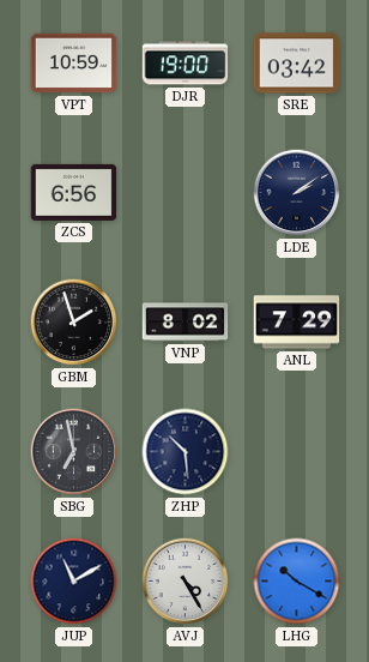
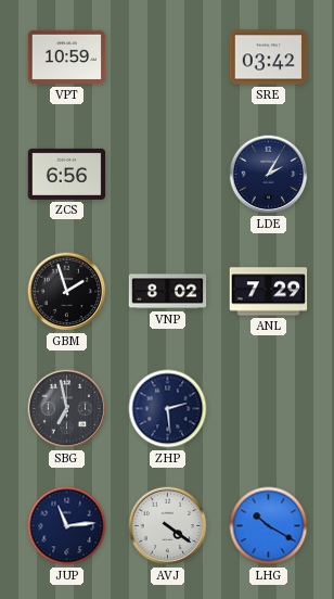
DJR: 19:00 -> none (186, 64)
LDE: 2:09 -> 2:05 (269, 175)
ZHP: 10:29 -> 2:29 (168, 409)
JUP: 11:10 -> 11:14 (67, 526)
AVJ: 4:25 -> 4:21 (168, 526)
